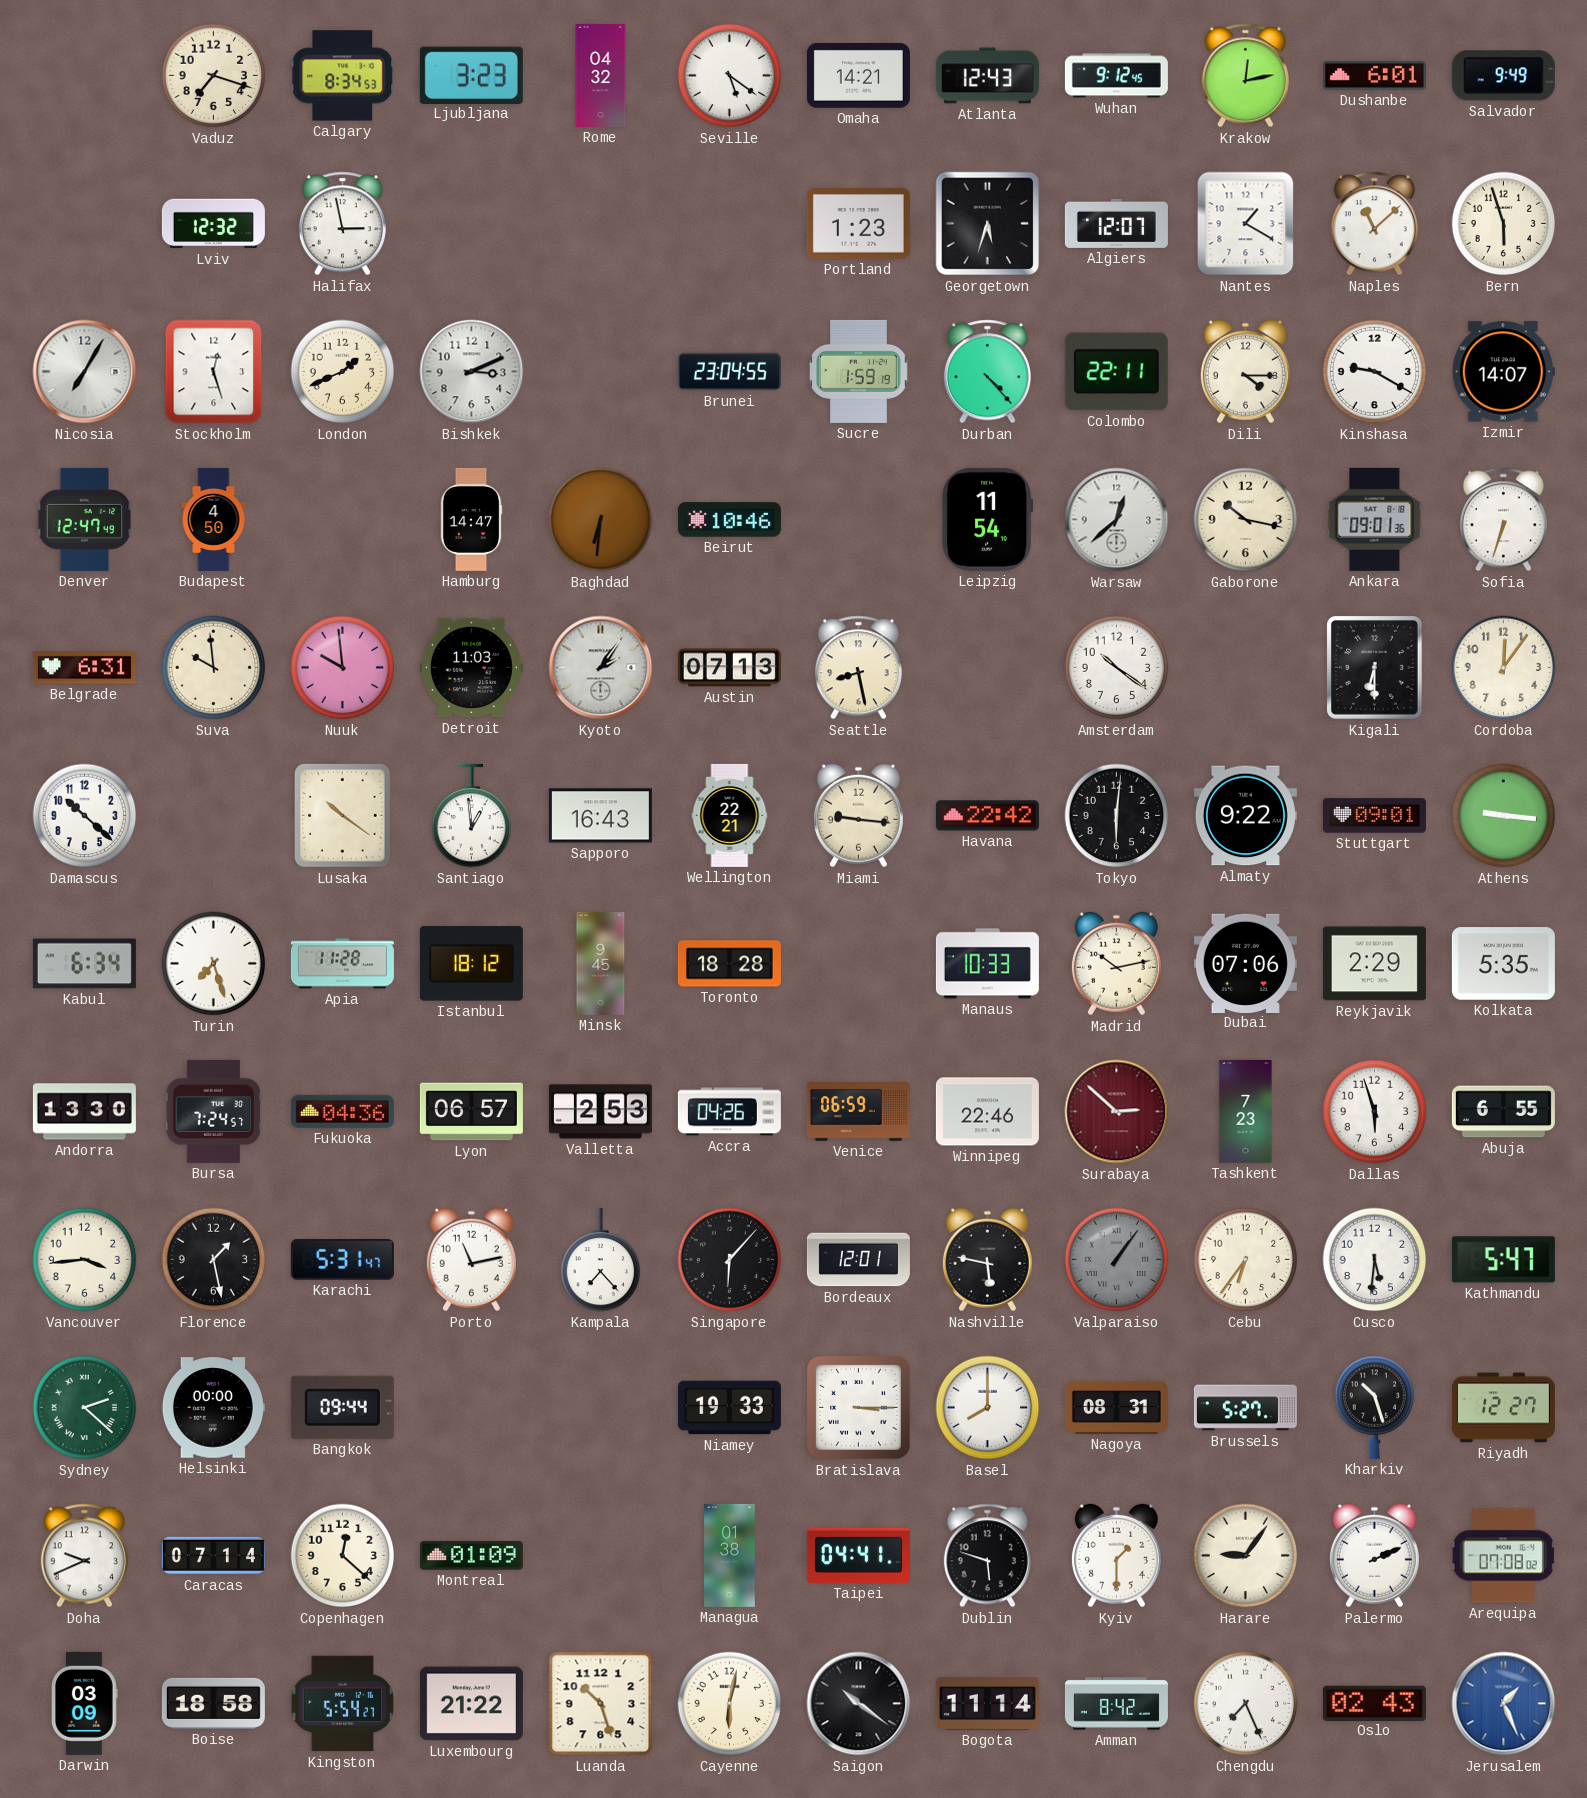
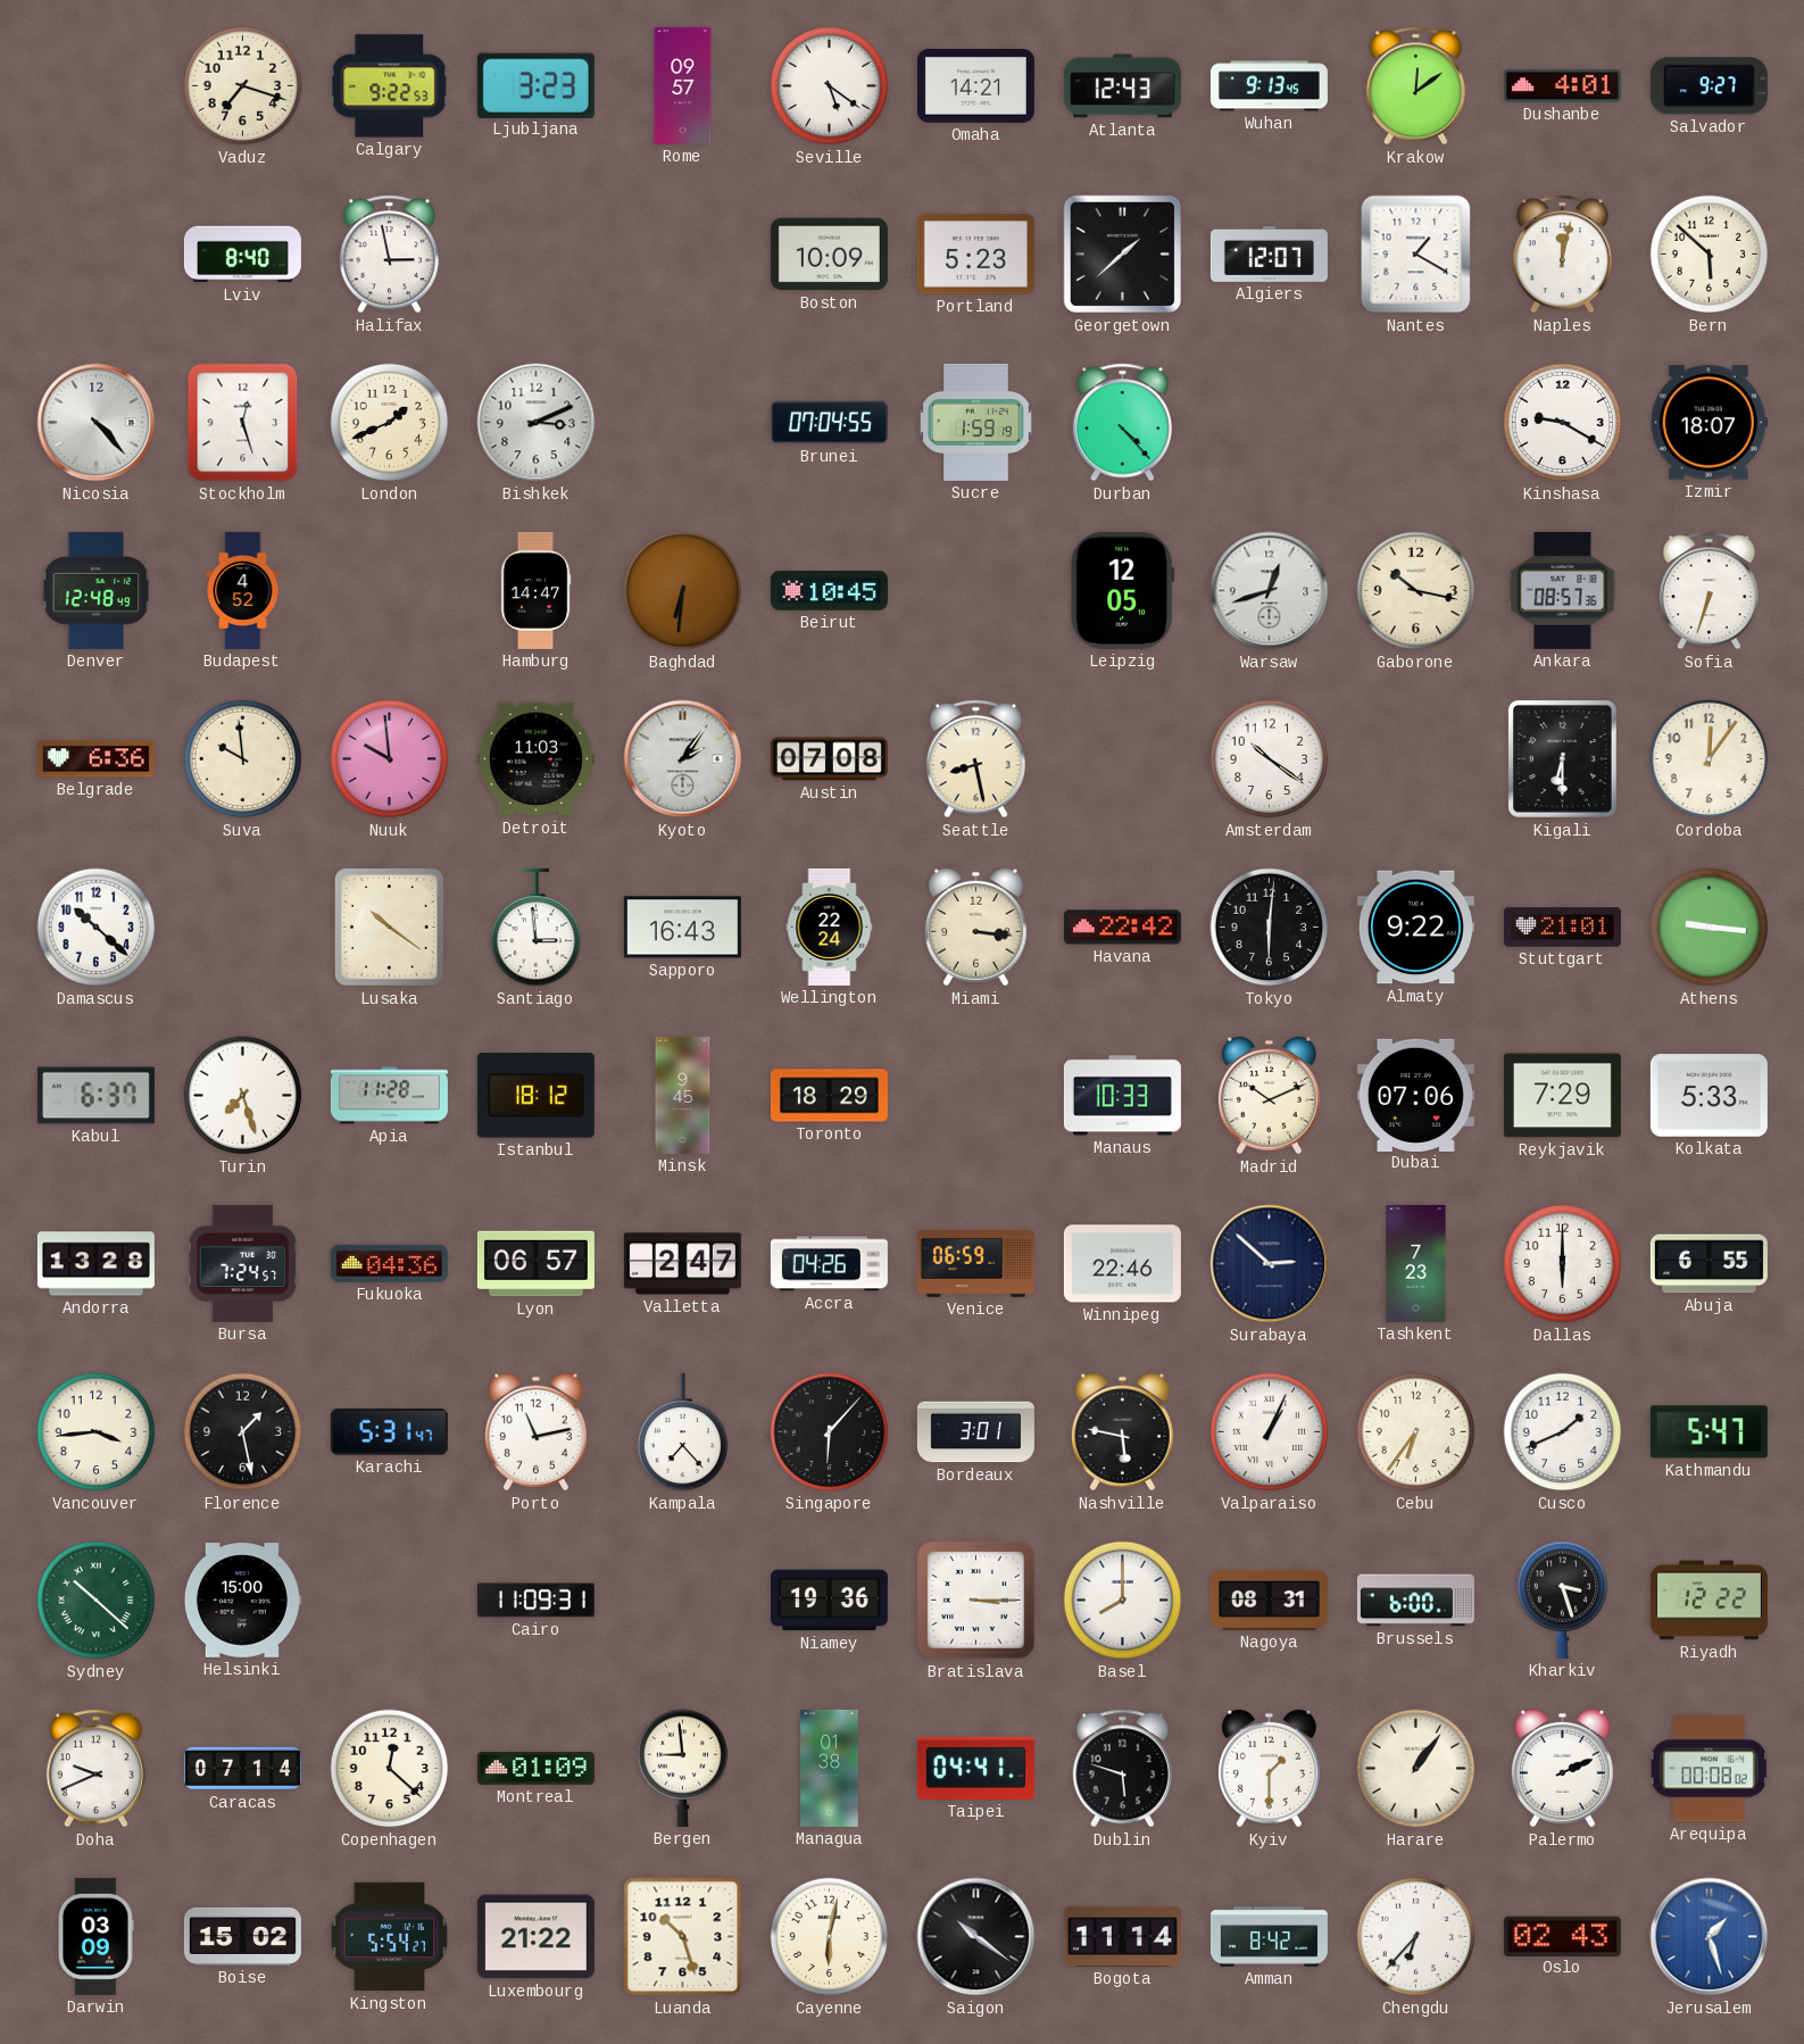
Calgary: 8:34 -> 9:22 (390, 86)
Rome: 04:32 -> 09:57 (683, 85)
Wuhan: 9:12 -> 9:13 (1269, 86)
Krakow: 12:13 -> 12:09 (1415, 86)
Dushanbe: 6:01 -> 4:01 (1562, 86)
Salvador: 9:49 -> 9:27 (1709, 86)
Lviv: 12:32 -> 8:40 (242, 255)
Boston: none -> 10:09 (829, 255)
Portland: 1:23 -> 5:23 (975, 255)
Georgetown: 5:33 -> 1:38 (1123, 255)
Naples: 11:08 -> 12:02 (1562, 255)
Bern: 5:57 -> 5:52 (1710, 255)
Nicosia: 7:05 -> 4:23 (97, 423)
Brunei: 23:04 -> 07:04 (829, 423)
Colombo: 22:11 -> none (1116, 372)
Dili: 4:15 -> none (1245, 372)
Izmir: 14:07 -> 18:07 (1709, 423)
Denver: 12:47 -> 12:48 (97, 590)
Budapest: 4:50 -> 4:52 (243, 590)
Beirut: 10:46 -> 10:45 (829, 591)
Leipzig: 11:54 -> 12:05 (1123, 590)
Warsaw: 12:38 -> 12:42 (1270, 591)
Ankara: 09:01 -> 08:57 (1563, 590)
Belgrade: 6:31 -> 6:36 (95, 759)
Austin: 07:13 -> 07:08 (829, 759)
Santiago: 12:59 -> 2:59 (537, 928)
Wellington: 22:21 -> 22:24 (830, 927)
Miami: 9:16 -> 3:16 (975, 928)
Stuttgart: 09:01 -> 21:01 (1562, 928)
Kabul: 6:34 -> 6:37 (95, 1096)
Toronto: 18:28 -> 18:29 (829, 1096)
Madrid: 10:13 -> 10:11 (1269, 1096)
Reykjavik: 2:29 -> 7:29 (1562, 1096)
Kolkata: 5:35 -> 5:33 (1709, 1096)
Andorra: 13:30 -> 13:28 (95, 1264)
Valletta: 2:53 -> 2:47 (682, 1264)
Surabaya dial: burgundy -> navy (1270, 1264)
Dallas: 5:57 -> 6:00 (1563, 1264)
Bordeaux: 12:01 -> 3:01 (975, 1432)
Valparaiso: 1:06 -> 1:04 (1270, 1432)
Valparaiso dial: grey -> white (1270, 1432)
Cusco: 5:31 -> 1:41 (1563, 1432)
Sydney: 2:22 -> 10:22 (97, 1601)
Helsinki: 00:00 -> 15:00 (242, 1601)
Bangkok: 09:44 -> none (342, 1407)
Cairo: none -> 11:09 (535, 1601)
Niamey: 19:33 -> 19:36 (829, 1601)
Brussels: 5:27 -> 6:00 (1415, 1601)
Kharkiv: 10:27 -> 3:27 (1563, 1600)
Riyadh: 12:27 -> 12:22 (1709, 1601)
Bergen: none -> 8:59 (683, 1768)
Harare: 9:06 -> 1:06 (1416, 1769)
Arequipa: 07:08 -> 00:08 (1710, 1769)
Boise: 18:58 -> 15:02 (242, 1936)
Chengdu: 7:26 -> 6:37 (1416, 1937)
Jerusalem: 1:26 -> 1:27 (1710, 1937)
